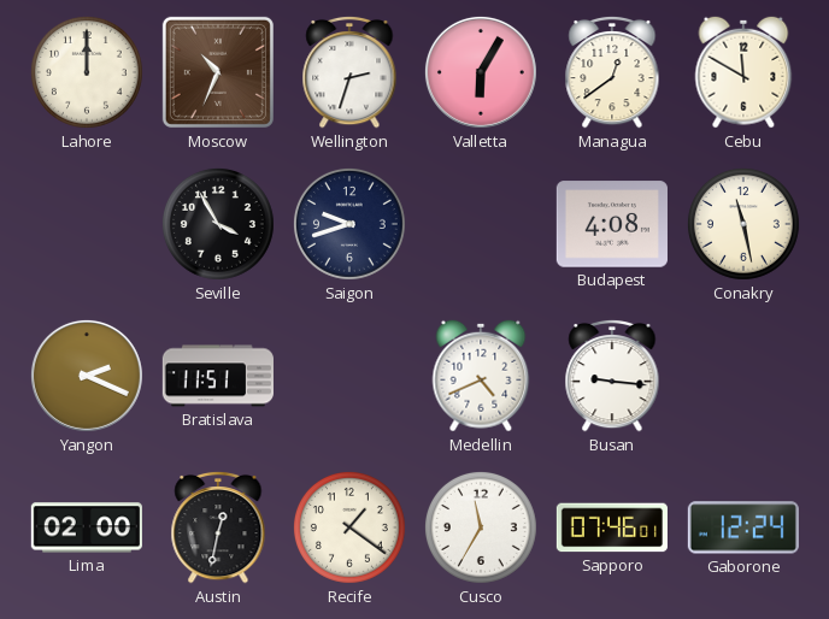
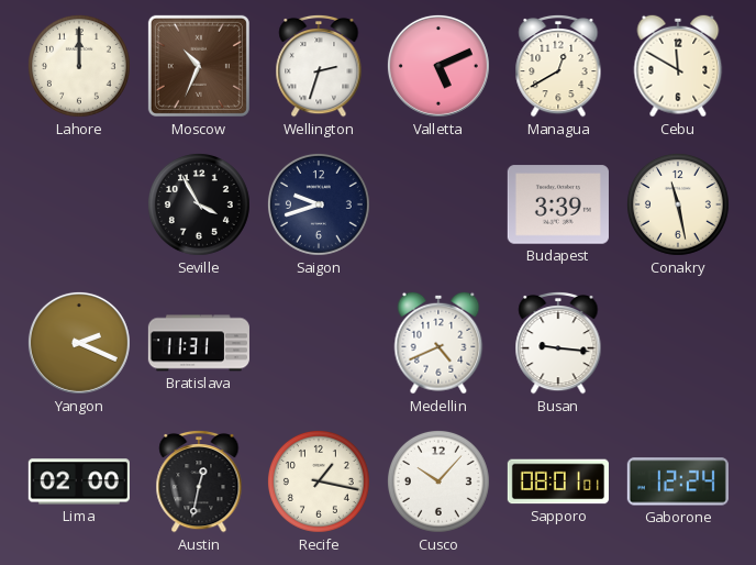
Valletta: 6:05 -> 5:11 (438, 66)
Managua: 12:39 -> 12:40 (558, 66)
Budapest: 4:08 -> 3:39 (558, 204)
Bratislava: 11:51 -> 11:31 (199, 343)
Recife: 1:21 -> 1:17 (319, 481)
Cusco: 11:35 -> 10:07 (438, 481)
Sapporo: 07:46 -> 08:01 (558, 481)
